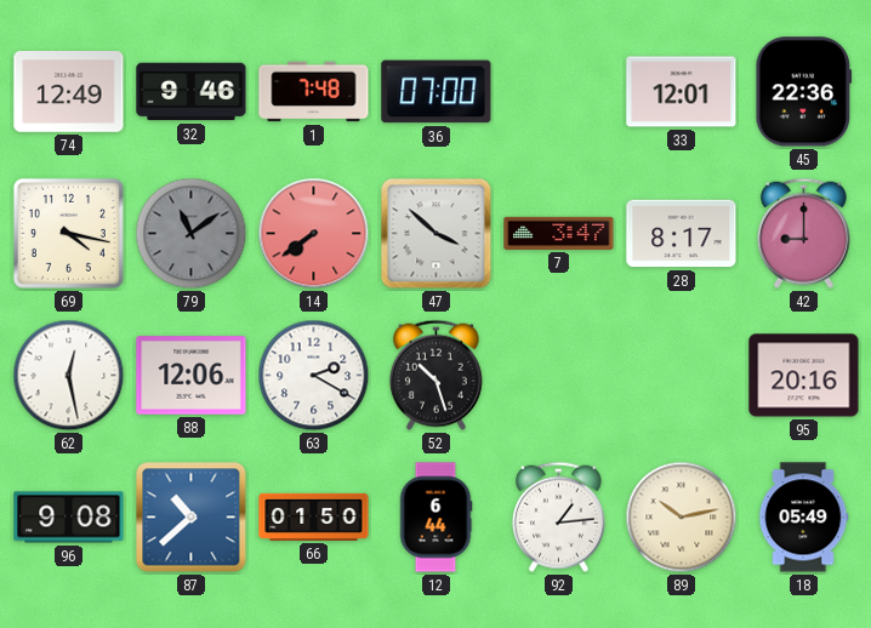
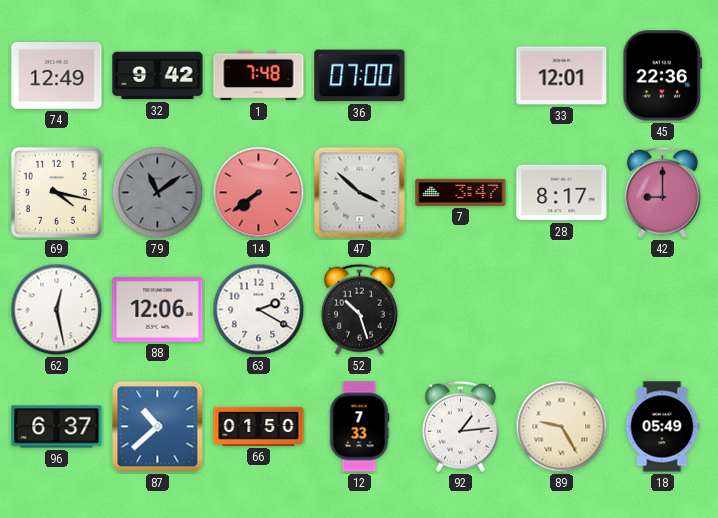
32: 9:46 -> 9:42 (158, 76)
95: 20:16 -> none (804, 376)
96: 9:08 -> 6:37 (57, 427)
12: 6:44 -> 7:33 (359, 427)
89: 10:13 -> 9:25 (562, 427)
